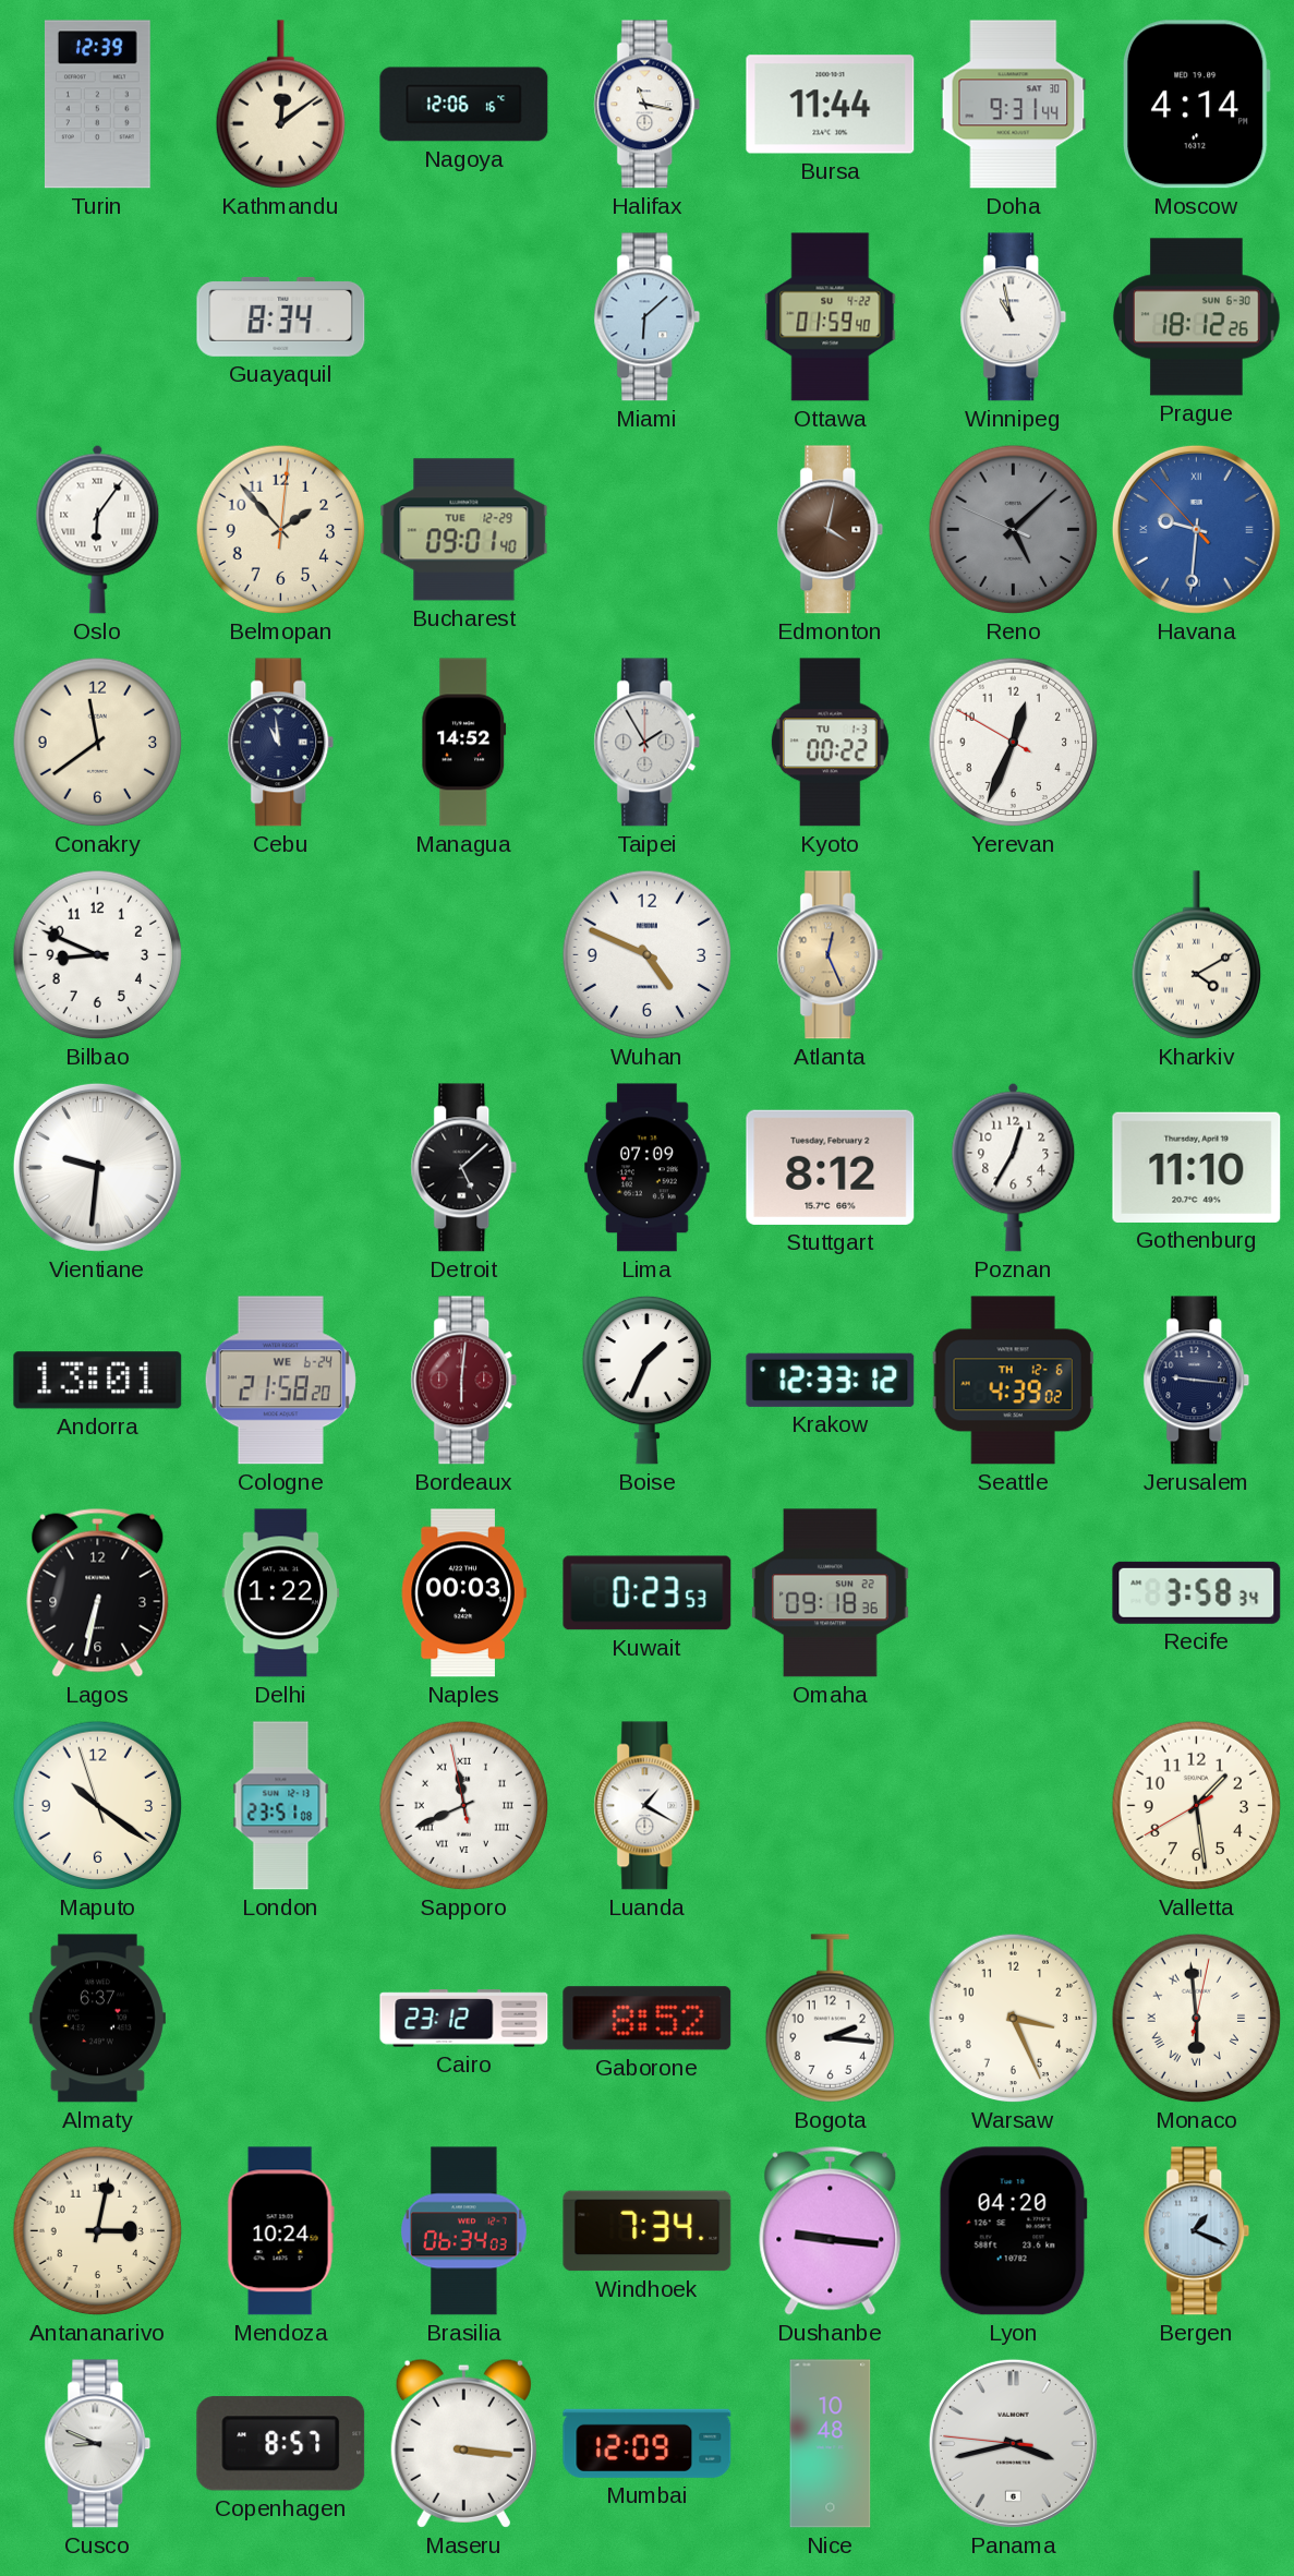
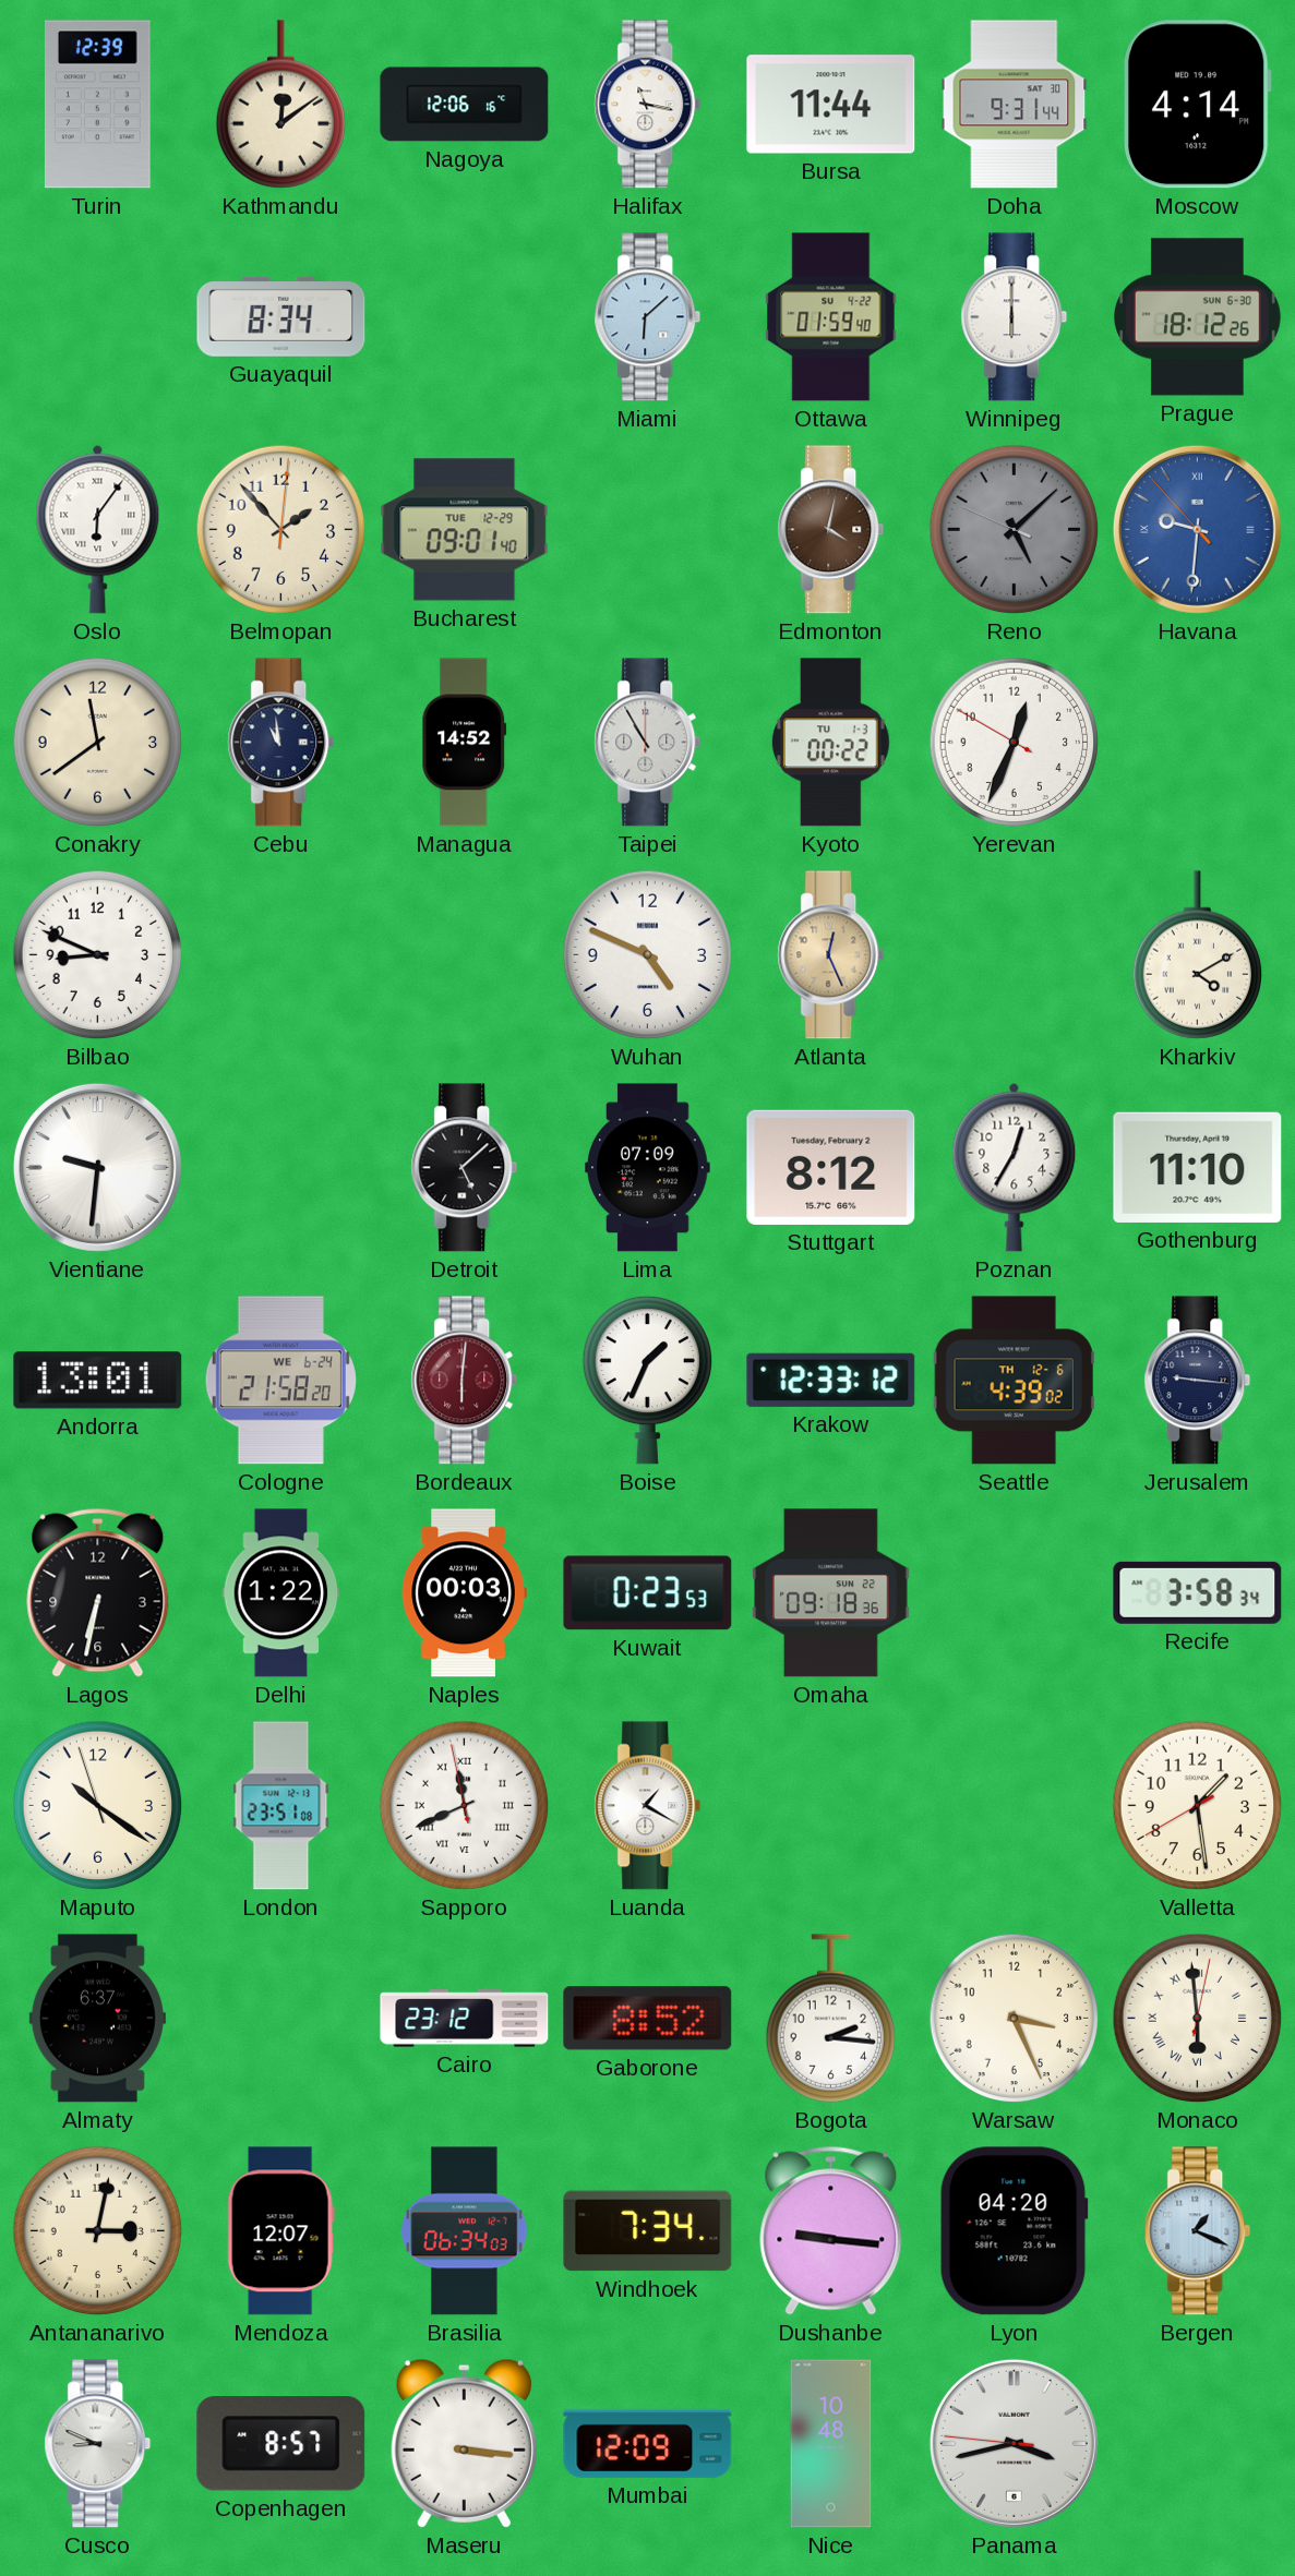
Winnipeg: 10:58 -> 6:00 (1015, 317)
Taipei: 1:55 -> 10:55 (648, 743)
Mendoza: 10:24 -> 12:07 (280, 2231)
